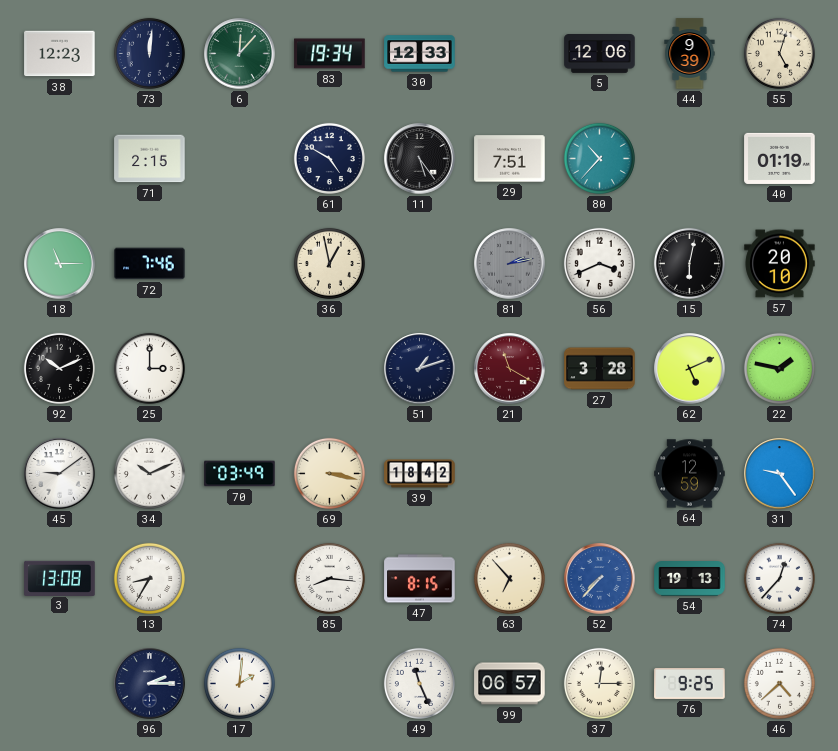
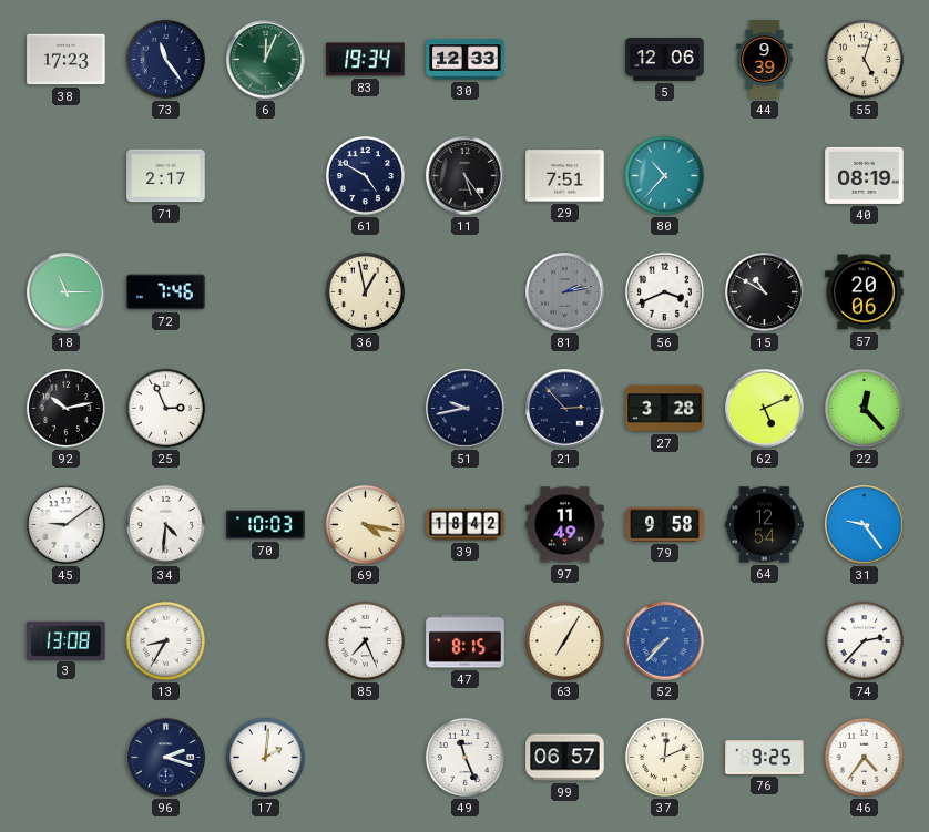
38: 12:23 -> 17:23 (67, 60)
73: 12:01 -> 11:24 (165, 59)
6: 12:07 -> 12:04 (266, 60)
71: 2:15 -> 2:17 (166, 176)
40: 01:19 -> 08:19 (865, 175)
15: 6:02 -> 10:50 (764, 291)
57: 20:10 -> 20:06 (865, 292)
92: 10:11 -> 10:13 (65, 408)
25: 3:00 -> 2:56 (165, 408)
51: 1:12 -> 9:43 (466, 409)
21: 11:20 -> 2:53 (565, 409)
21 dial: burgundy -> navy (565, 409)
22: 1:47 -> 12:23 (864, 408)
34: 10:11 -> 4:31 (165, 524)
70: 03:49 -> 10:03 (266, 525)
69: 3:17 -> 4:17 (365, 524)
97: none -> 11:49 (565, 525)
79: none -> 9:58 (665, 524)
64: 12:59 -> 12:54 (765, 525)
85: 8:16 -> 7:26 (365, 640)
63: 6:53 -> 7:05 (564, 640)
54: 19:13 -> none (690, 579)
74: 12:37 -> 2:37 (864, 640)
96: 2:15 -> 2:18 (166, 758)
37: 12:15 -> 12:11 (664, 757)
46: 4:38 -> 4:36 (864, 757)
